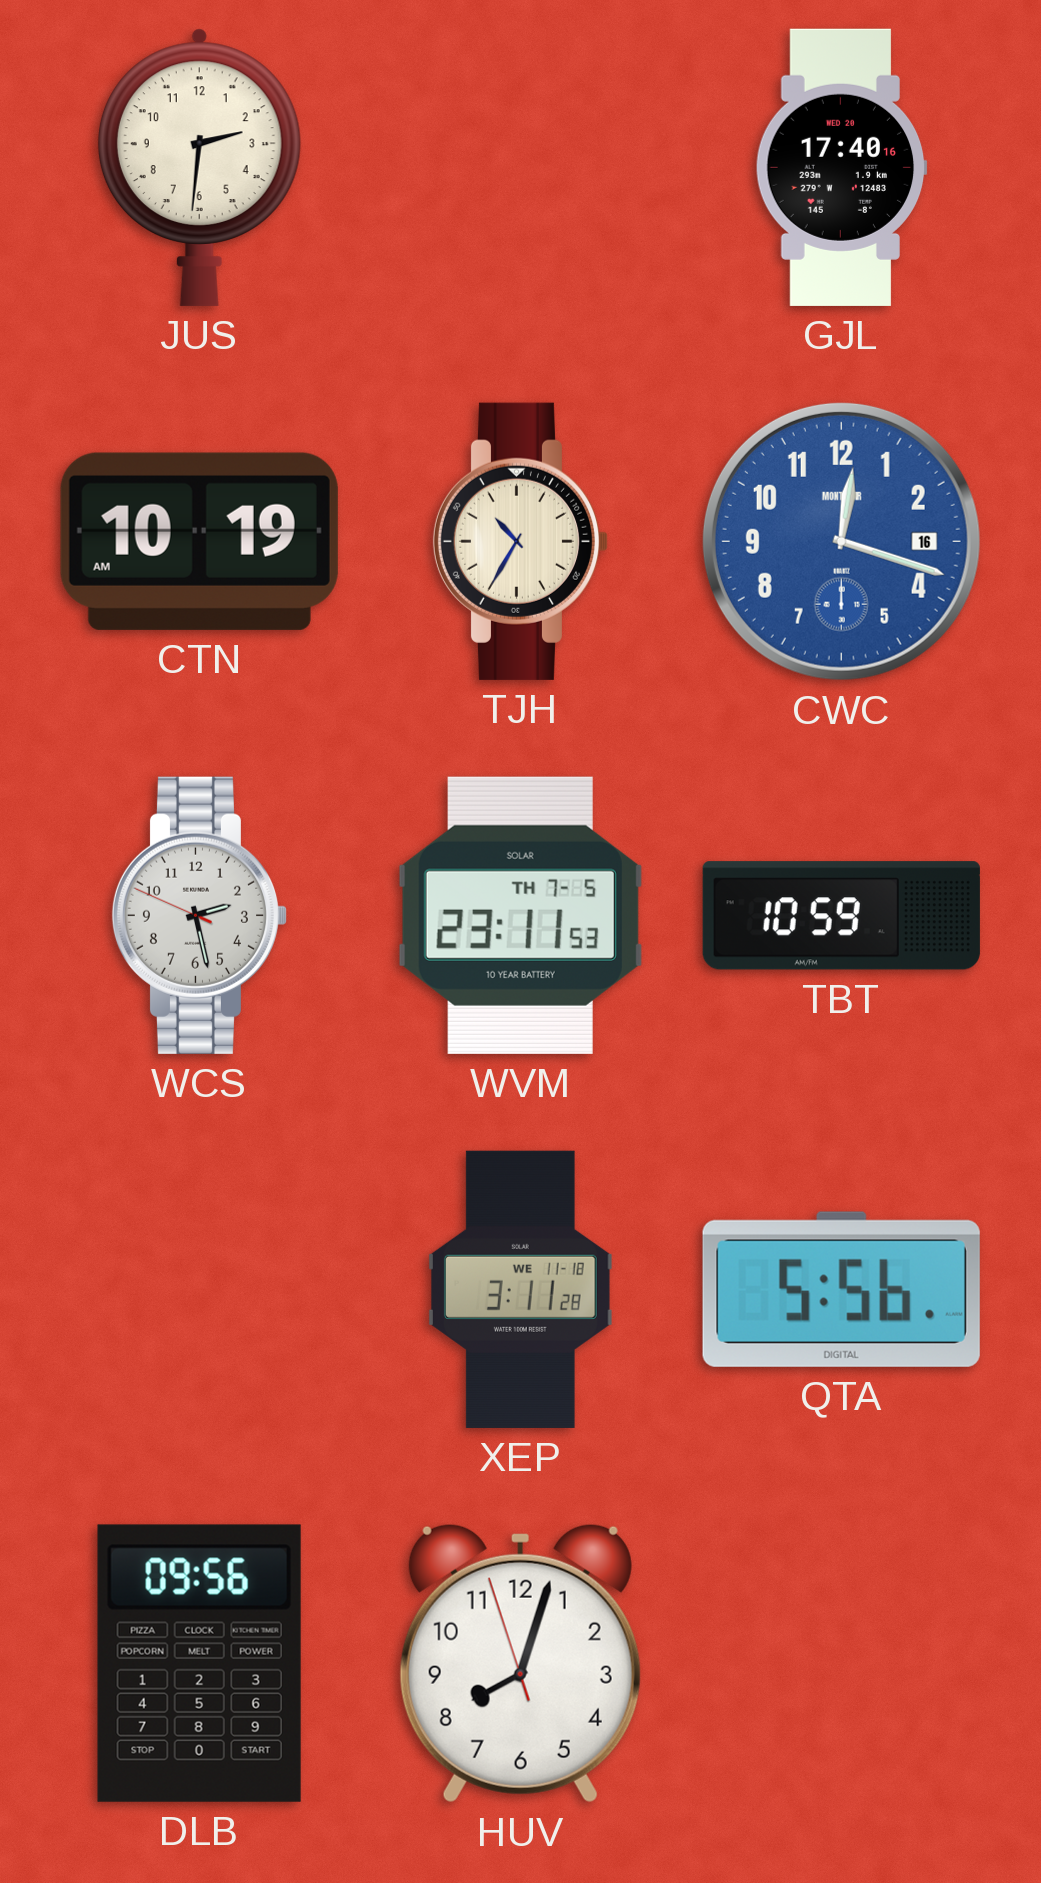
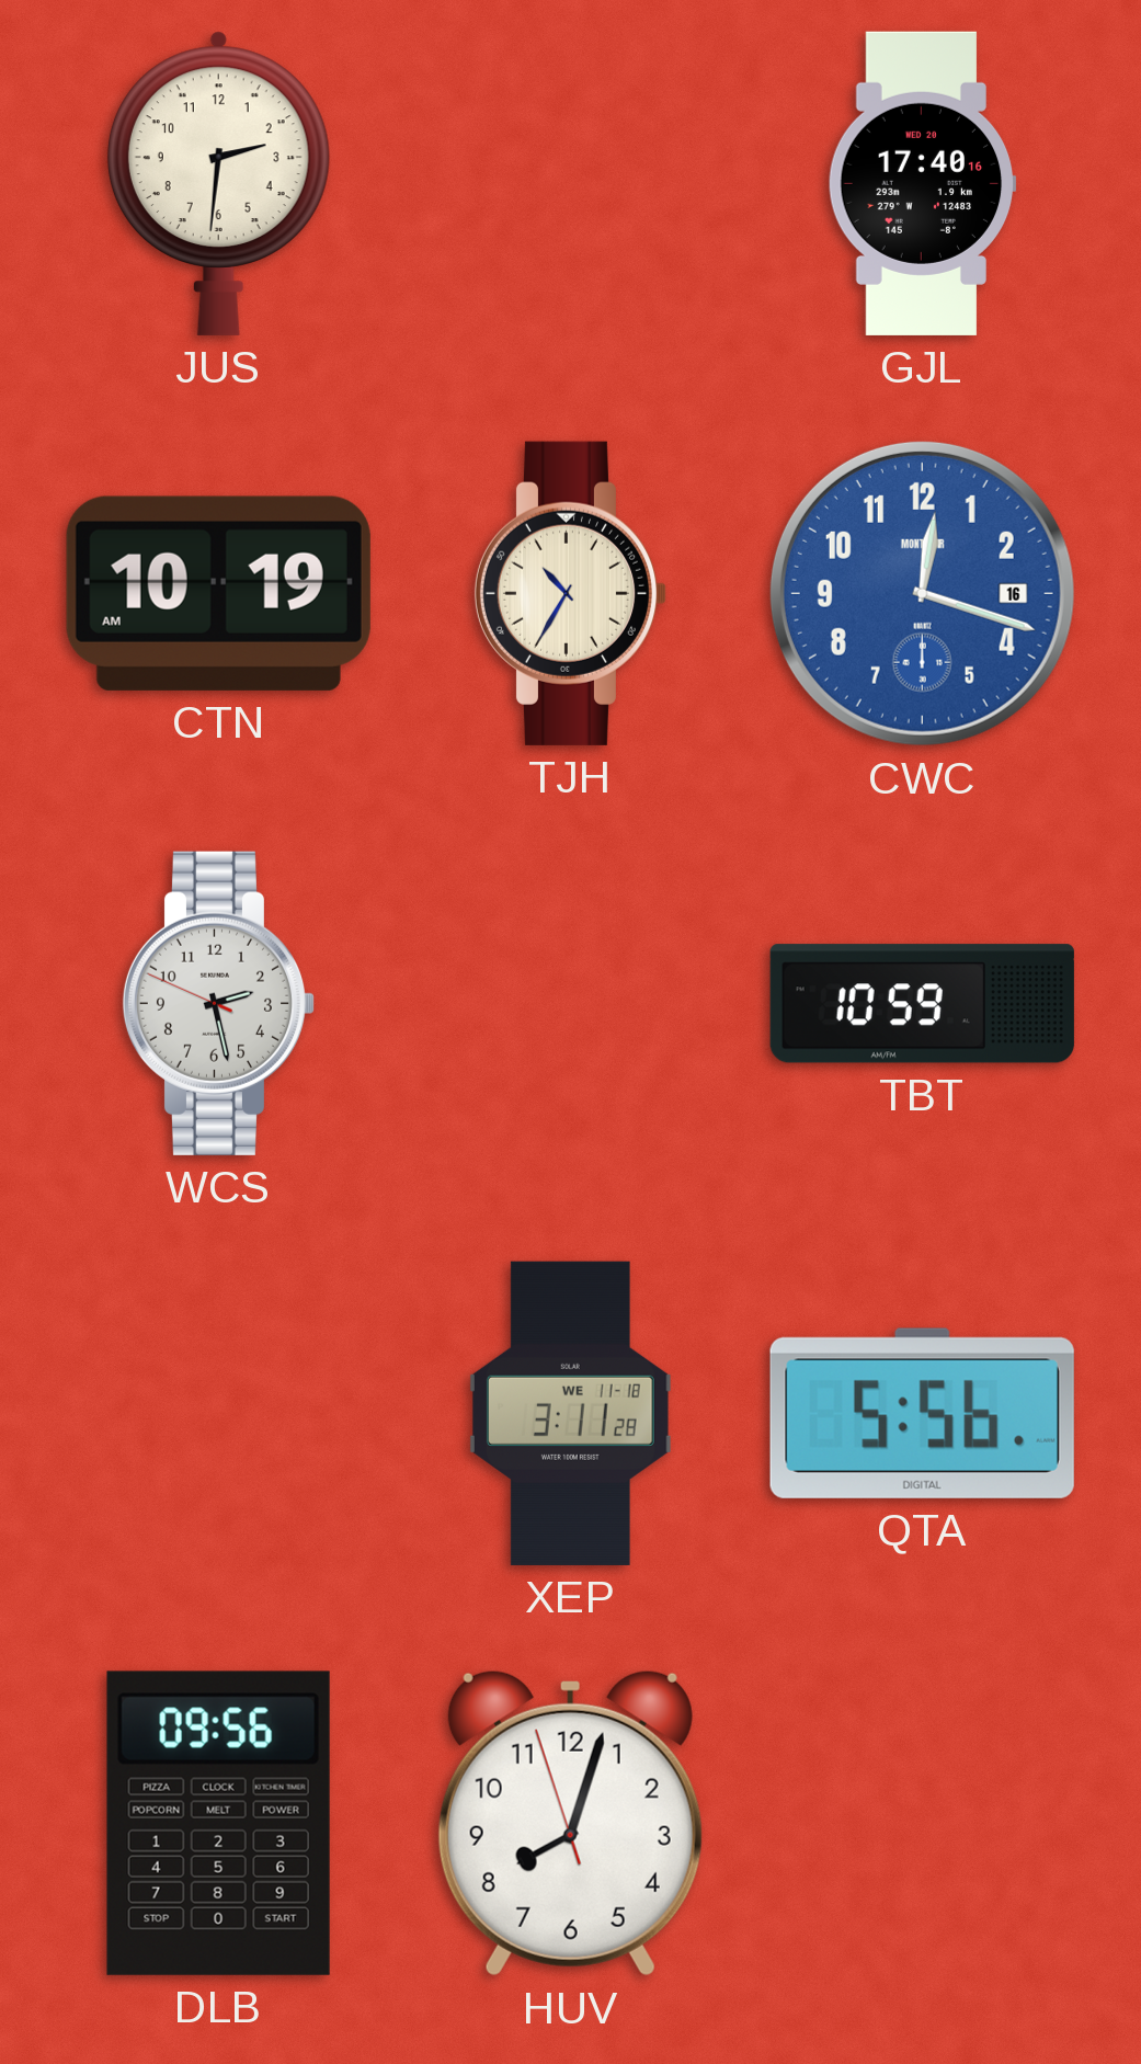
WVM: 23:11 -> none (520, 915)
